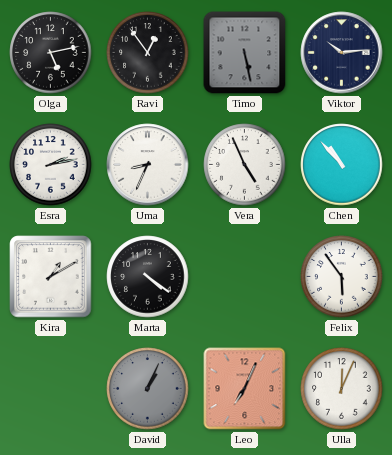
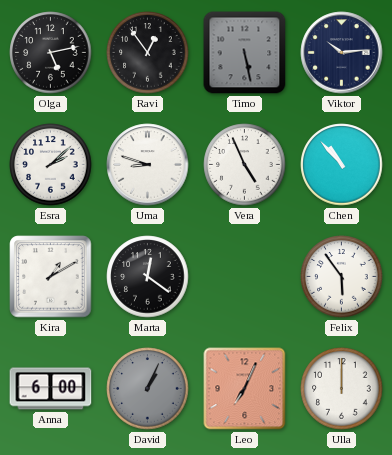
Esra: 2:13 -> 2:08 (51, 165)
Uma: 8:34 -> 8:48 (148, 165)
Marta: 4:21 -> 12:21 (148, 277)
Anna: none -> 6:00 (51, 389)
Ulla: 12:04 -> 12:00 (342, 389)
